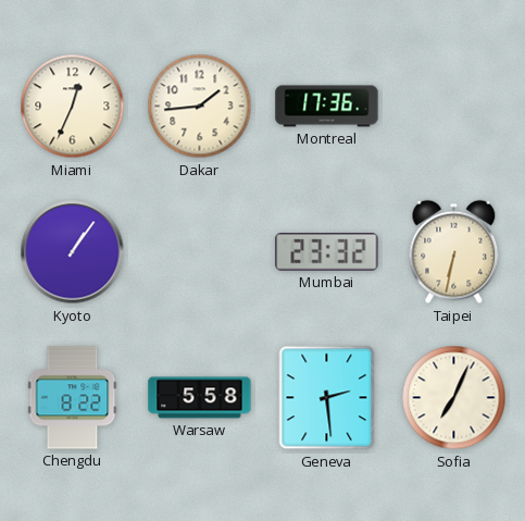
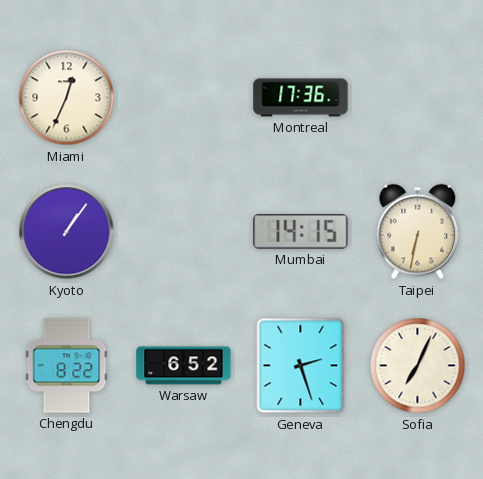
Dakar: 1:44 -> none (200, 107)
Mumbai: 23:32 -> 14:15 (301, 232)
Warsaw: 5:58 -> 6:52 (184, 366)
Geneva: 2:29 -> 2:27 (301, 366)
